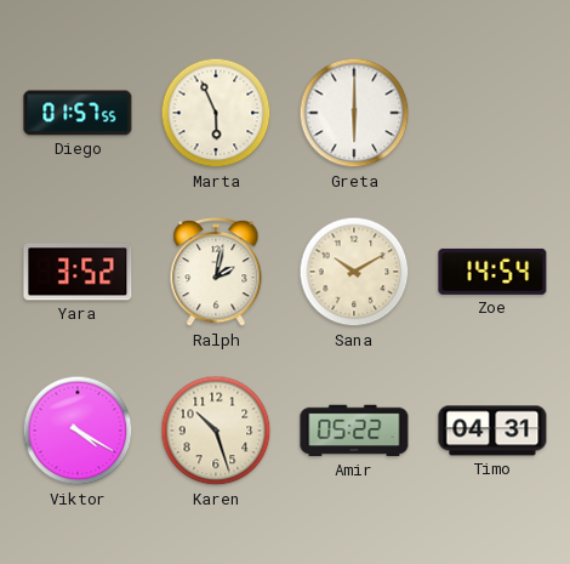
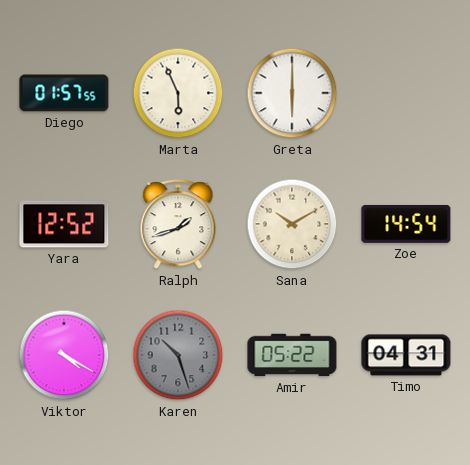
Yara: 3:52 -> 12:52 (64, 224)
Ralph: 2:02 -> 1:42 (178, 225)
Karen dial: cream -> grey (178, 355)
